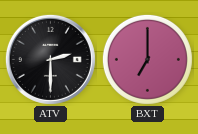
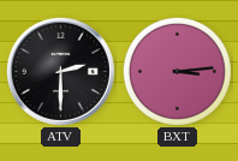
BXT: 7:00 -> 3:14 (177, 71)
